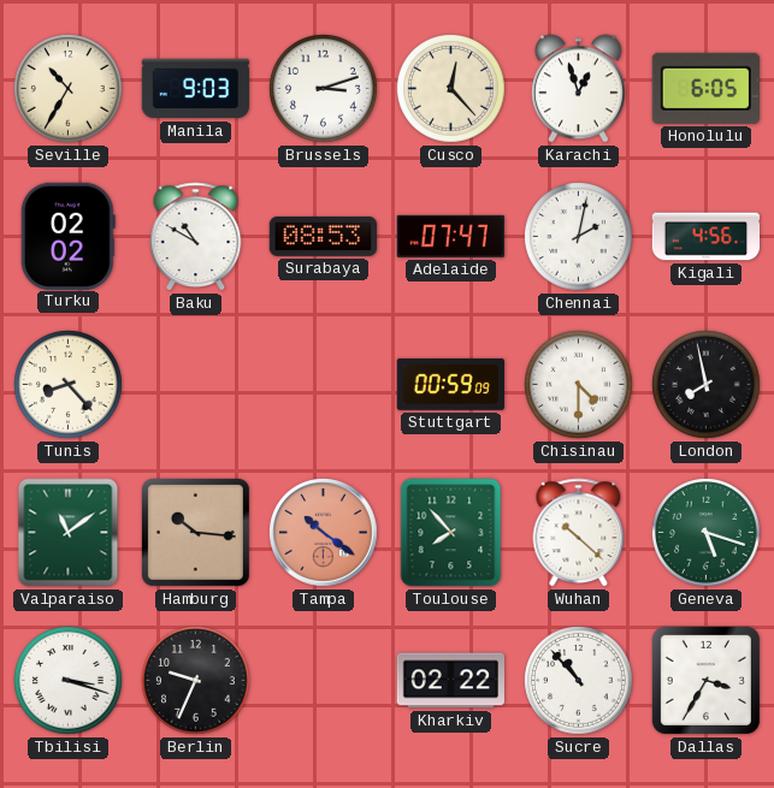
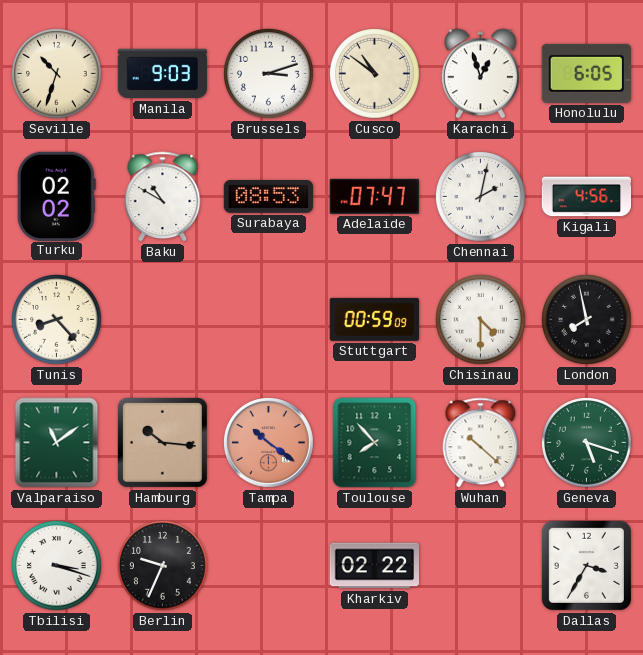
Seville: 10:35 -> 10:33 (57, 74)
Cusco: 12:23 -> 10:51 (375, 74)
Sucre: 10:53 -> none (579, 681)
